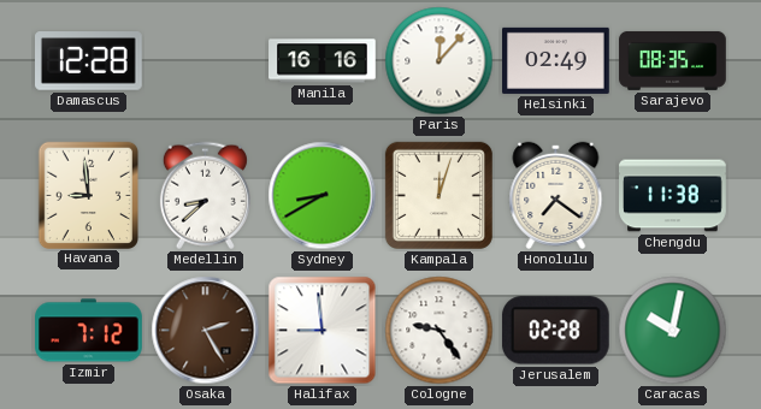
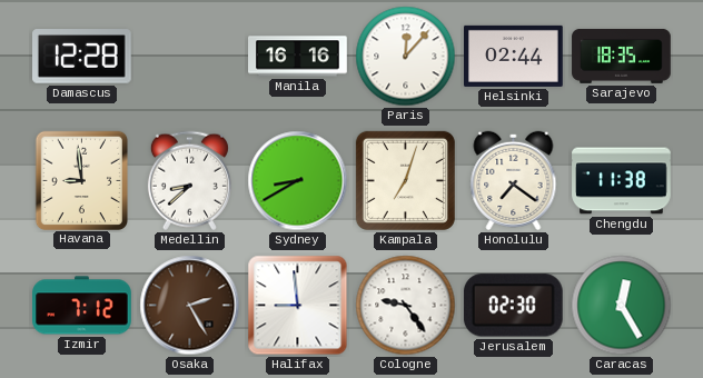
Helsinki: 02:49 -> 02:44 (514, 56)
Sarajevo: 08:35 -> 18:35 (622, 56)
Kampala: 12:03 -> 7:03 (405, 180)
Jerusalem: 02:28 -> 02:30 (513, 306)
Caracas: 10:02 -> 12:25 (622, 306)
